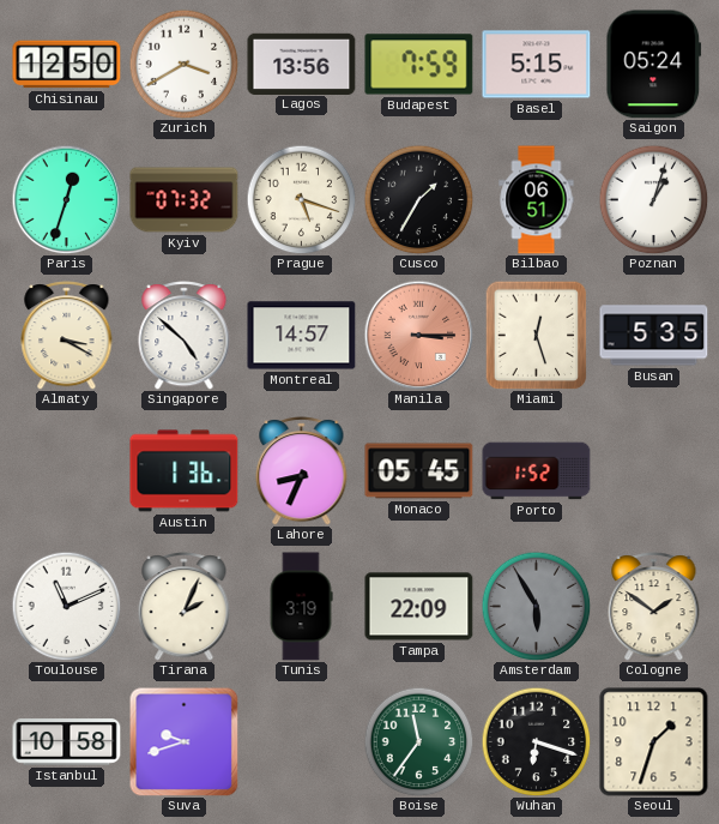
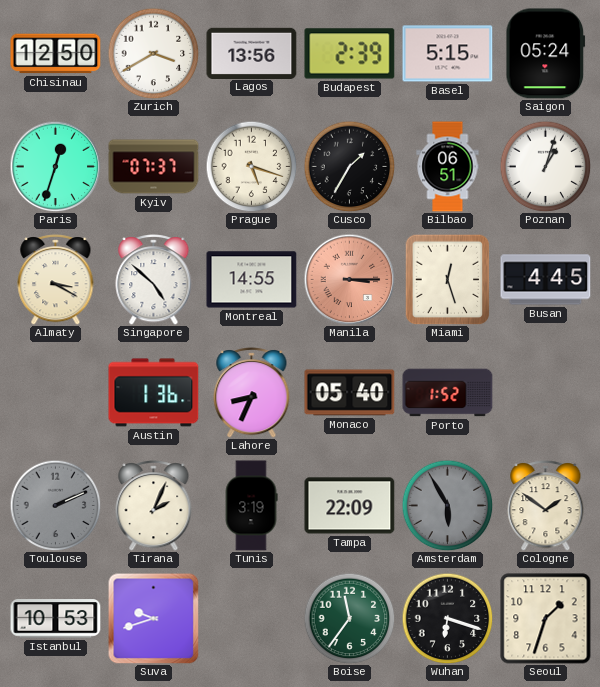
Budapest: 7:59 -> 2:39 (350, 54)
Kyiv: 07:32 -> 07:37 (154, 167)
Montreal: 14:57 -> 14:55 (252, 280)
Busan: 5:35 -> 4:45 (546, 280)
Monaco: 05:45 -> 05:40 (350, 393)
Toulouse: 11:11 -> 2:11 (55, 505)
Toulouse dial: white -> grey (55, 505)
Istanbul: 10:58 -> 10:53 (56, 619)
